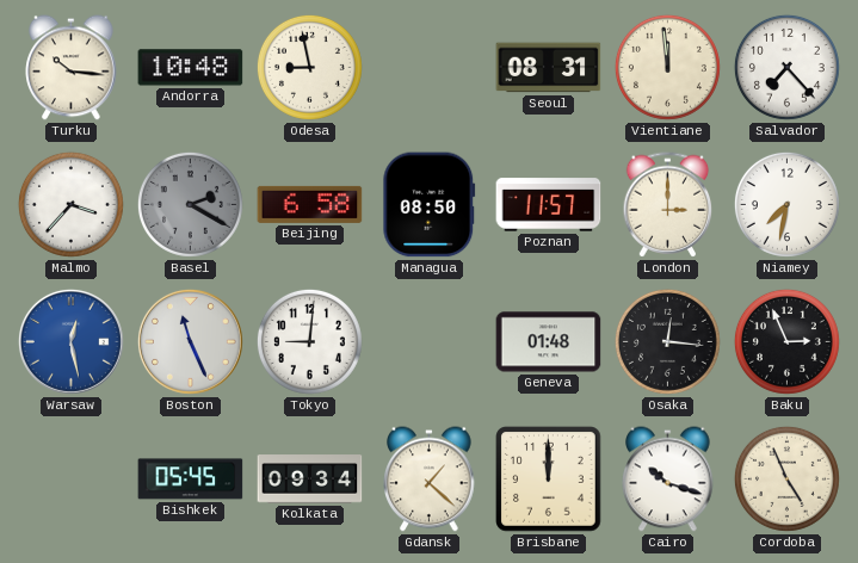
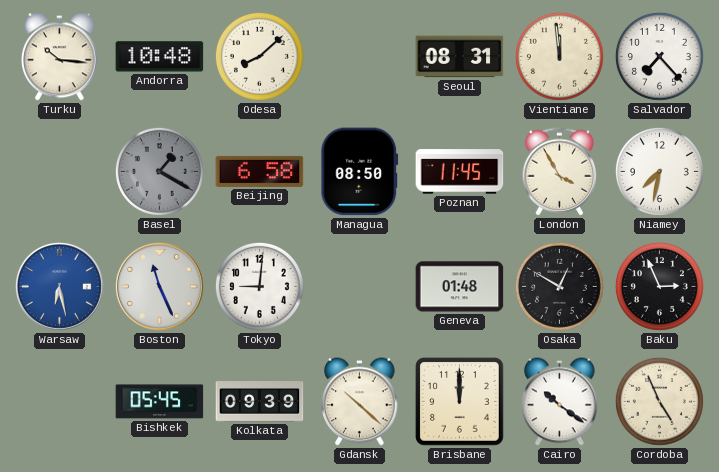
Odesa: 8:58 -> 8:08 (259, 56)
Malmo: 3:37 -> none (70, 204)
Basel: 2:20 -> 1:20 (159, 171)
Poznan: 11:57 -> 11:45 (460, 172)
London: 3:00 -> 3:55 (560, 172)
Warsaw: 12:28 -> 6:28 (59, 286)
Osaka: 12:16 -> 12:50 (559, 286)
Kolkata: 09:34 -> 09:39 (260, 402)
Gdansk: 1:22 -> 10:22 (360, 402)
Cairo: 10:18 -> 10:21 (560, 402)
